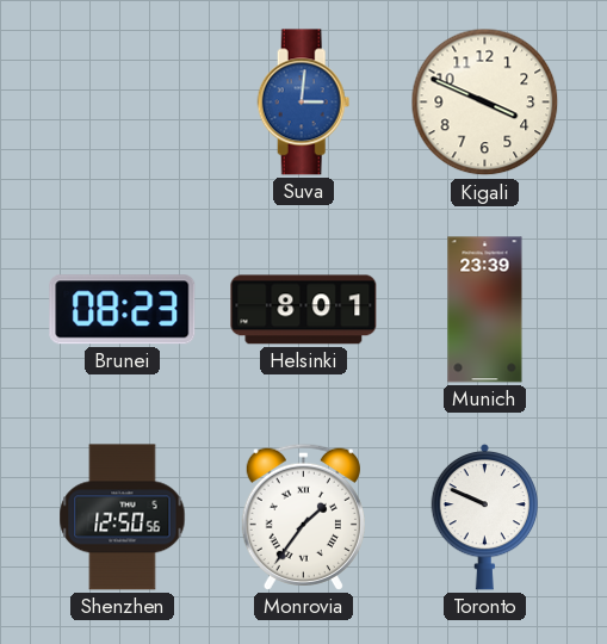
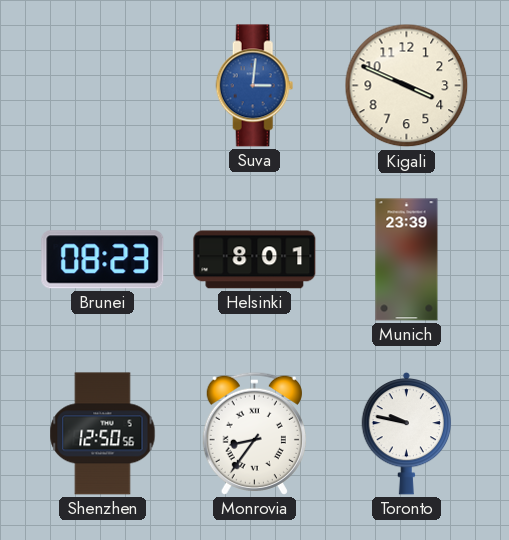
Monrovia: 1:36 -> 8:36 (254, 433)
Toronto: 9:49 -> 9:47 (407, 433)
